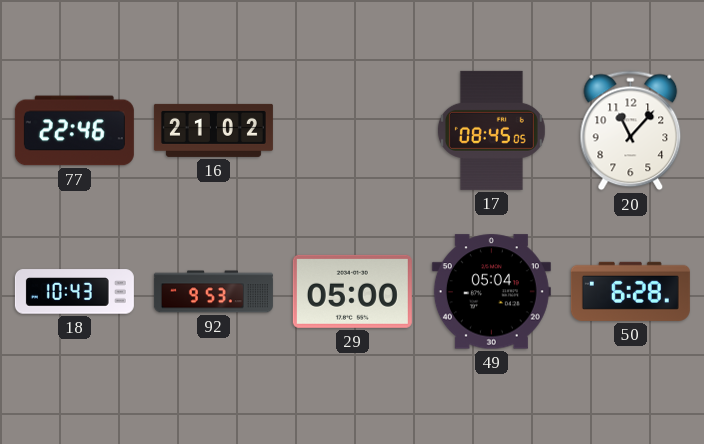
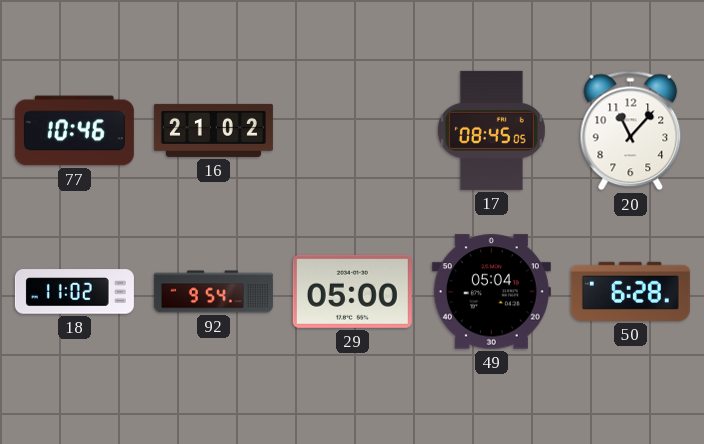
77: 22:46 -> 10:46 (74, 131)
18: 10:43 -> 11:02 (74, 292)
92: 9:53 -> 9:54 (213, 292)
